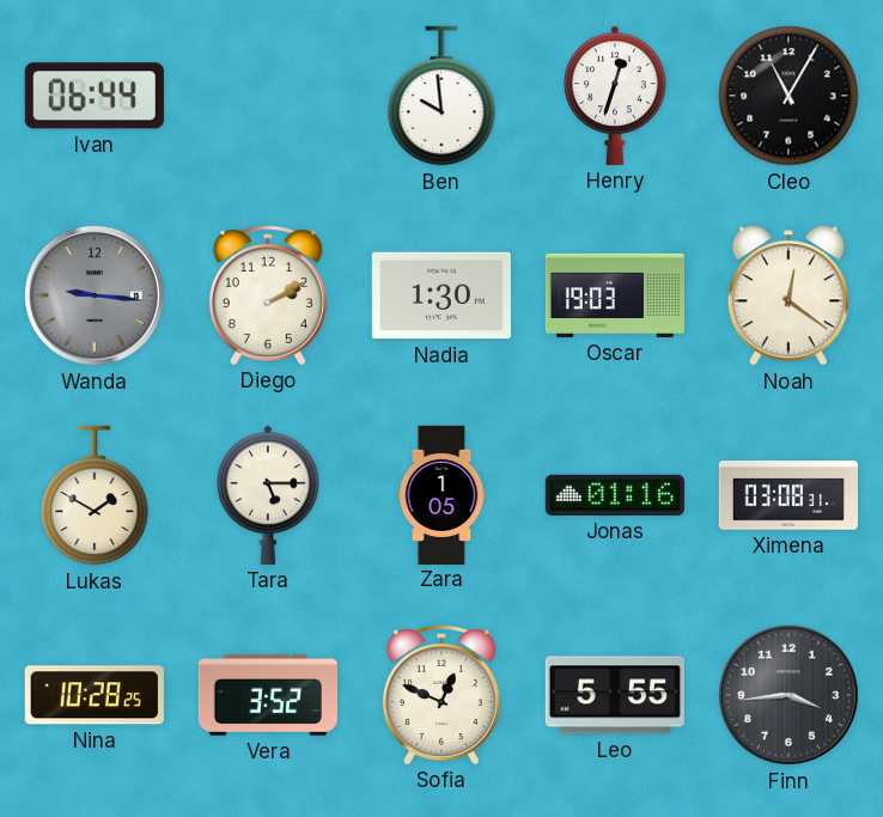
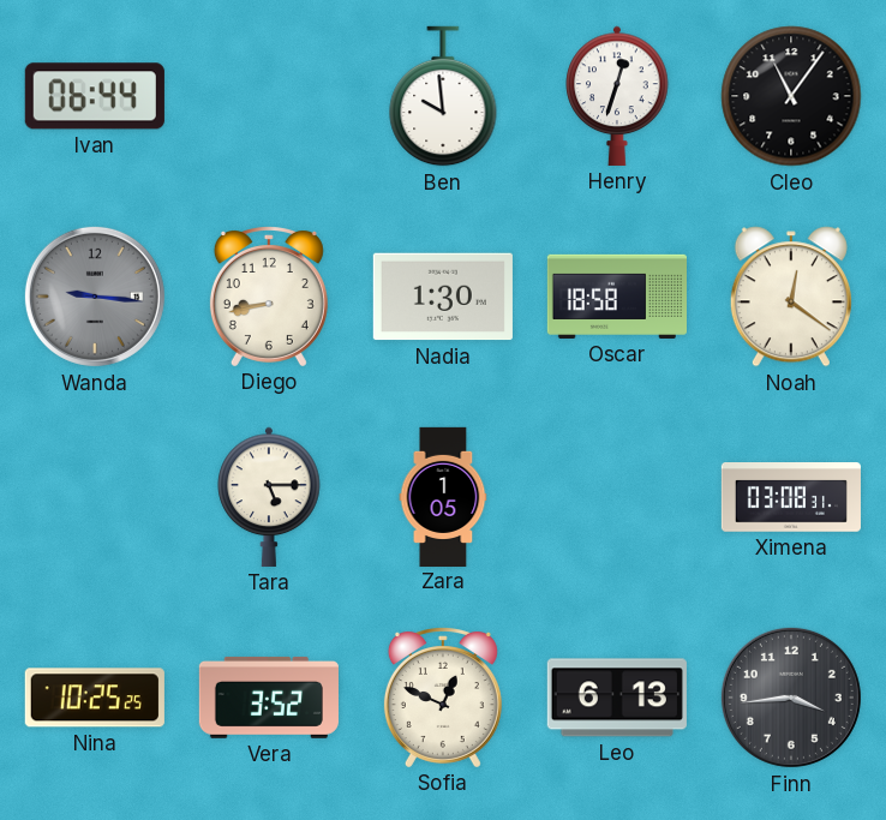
Cleo: 11:05 -> 11:06 (791, 96)
Diego: 2:10 -> 8:43 (269, 297)
Oscar: 19:03 -> 18:58 (616, 297)
Lukas: 1:50 -> none (95, 495)
Jonas: 01:16 -> none (615, 495)
Nina: 10:28 -> 10:25 (95, 698)
Leo: 5:55 -> 6:13 (617, 698)
